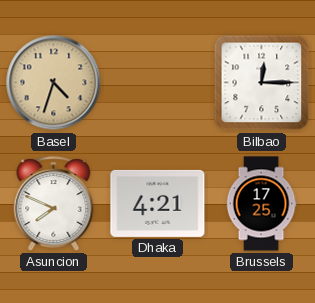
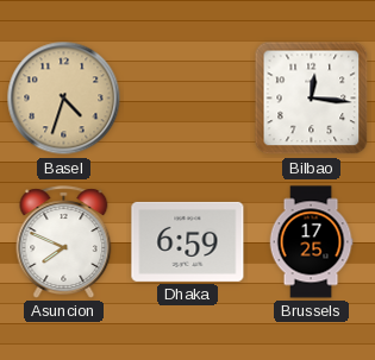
Bilbao: 12:15 -> 12:16 (312, 99)
Dhaka: 4:21 -> 6:59 (188, 241)
